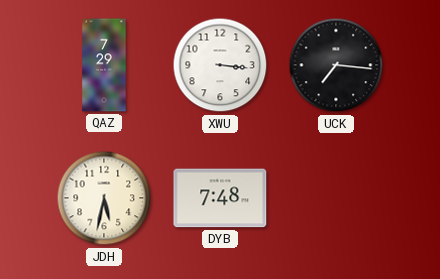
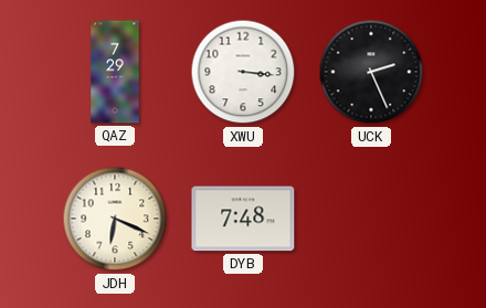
UCK: 7:16 -> 2:26 (371, 72)
JDH: 5:32 -> 6:19 (115, 219)
